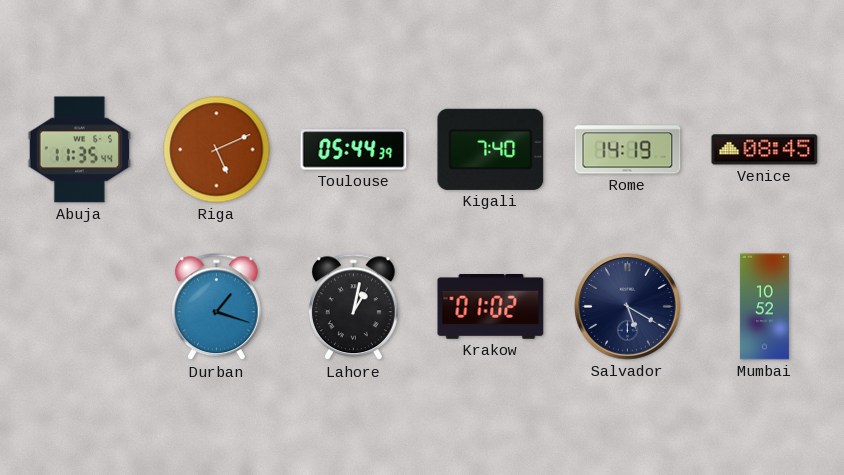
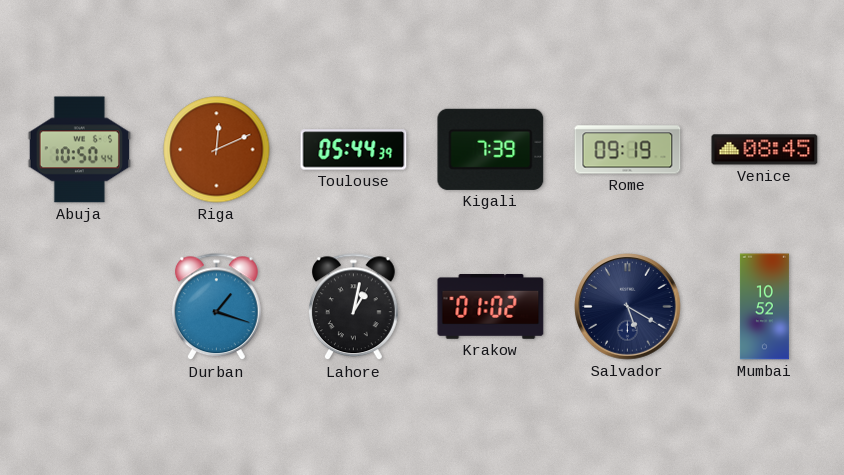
Abuja: 11:35 -> 10:50 (80, 150)
Riga: 5:11 -> 12:11 (217, 150)
Kigali: 7:40 -> 7:39 (491, 149)
Rome: 14:19 -> 09:19 (628, 150)
